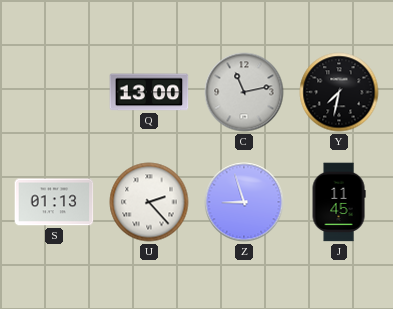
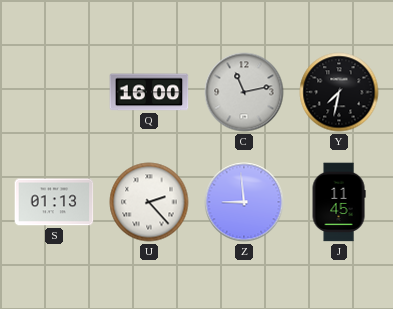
Q: 13:00 -> 16:00 (149, 92)
Z: 8:57 -> 8:59 (244, 202)
